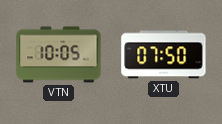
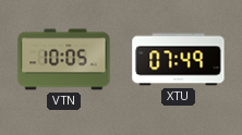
XTU: 07:50 -> 07:49 (179, 60)
